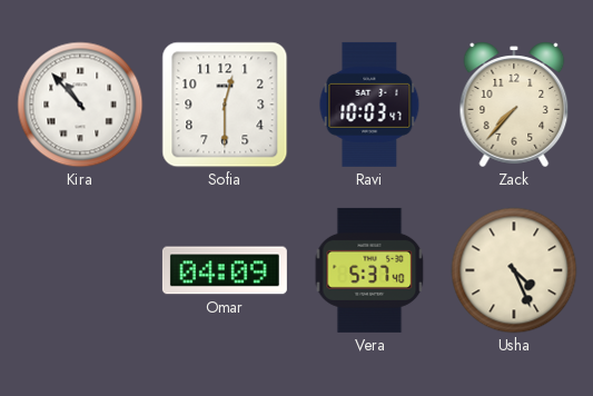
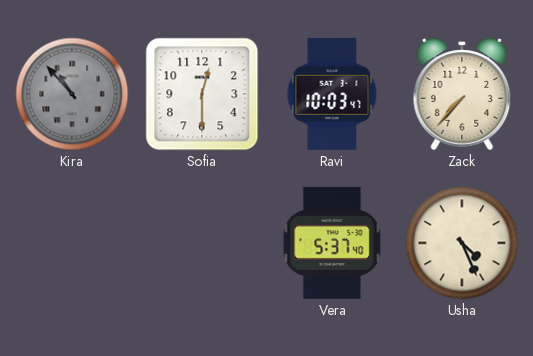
Kira dial: white -> grey (72, 94)
Omar: 04:09 -> none (225, 270)
